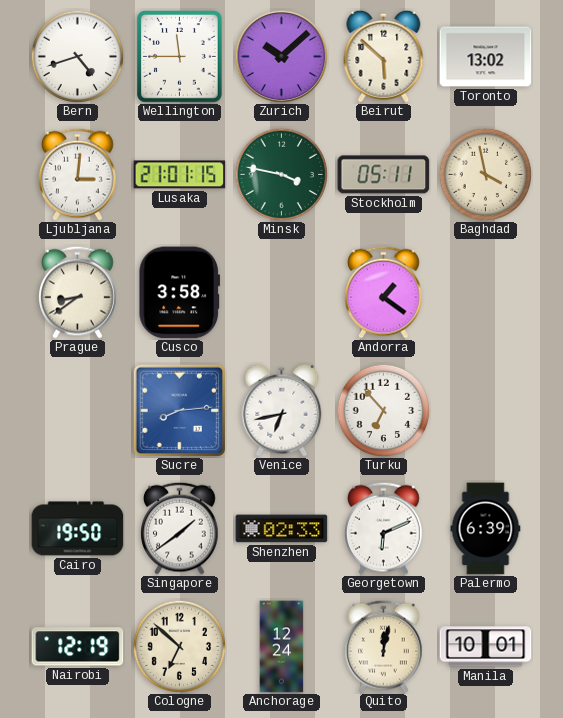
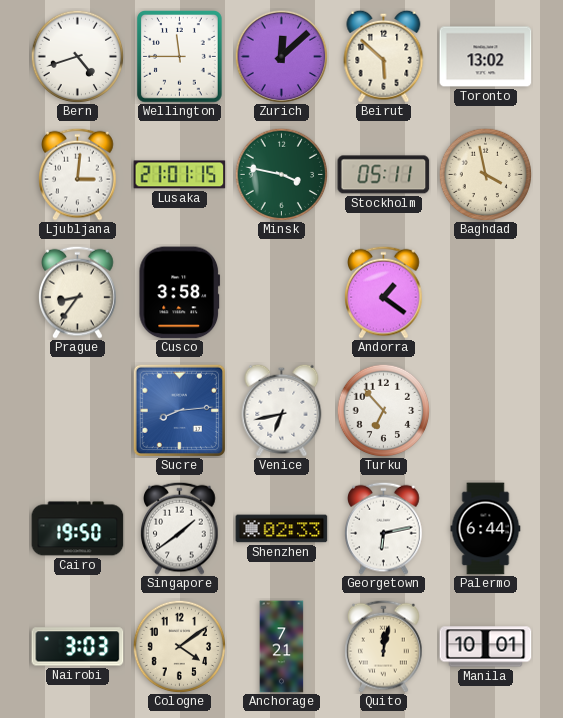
Zurich: 10:08 -> 12:08 (281, 56)
Prague: 8:39 -> 8:36 (78, 292)
Georgetown: 6:11 -> 6:13 (384, 528)
Palermo: 6:39 -> 6:44 (486, 529)
Nairobi: 12:19 -> 3:03 (78, 647)
Cologne: 6:52 -> 4:09 (179, 646)
Anchorage: 12:24 -> 7:21 (282, 647)
